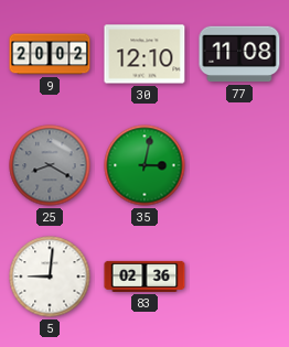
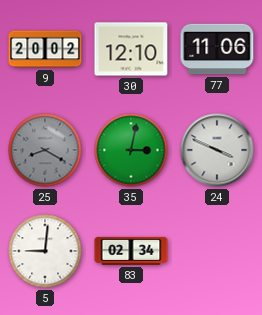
77: 11:08 -> 11:06 (217, 49)
24: none -> 3:49 (217, 150)
83: 02:36 -> 02:34 (131, 251)
